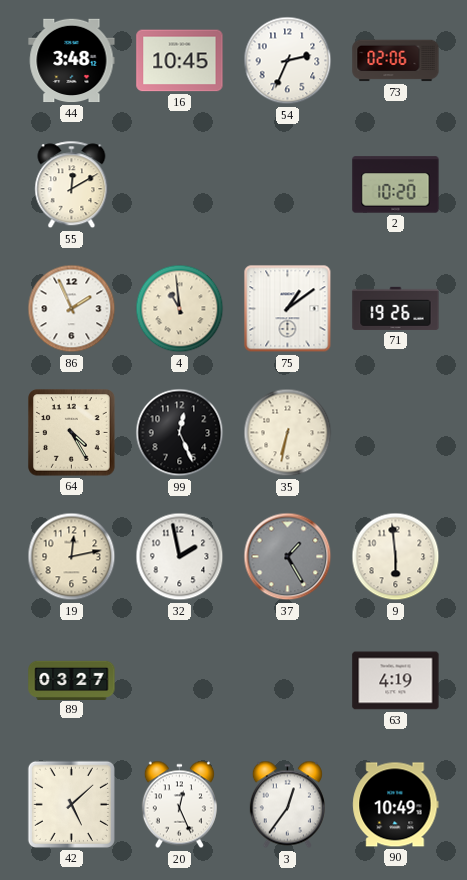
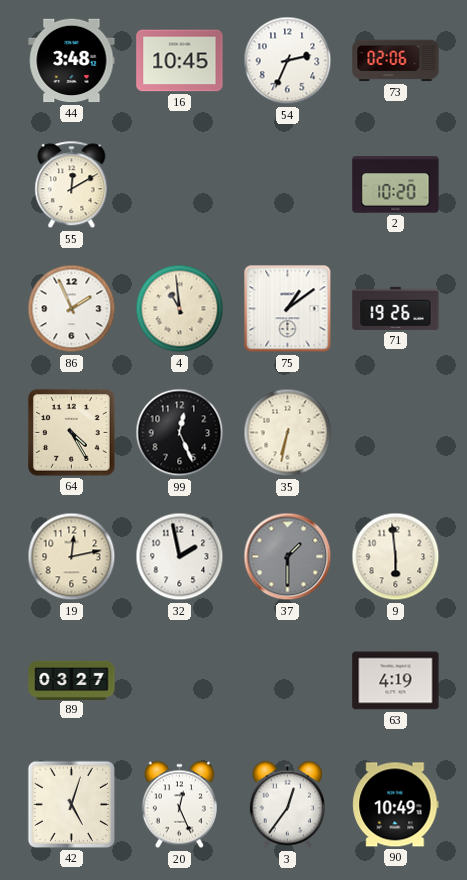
37: 1:25 -> 1:30 (288, 557)
42: 5:08 -> 5:03 (71, 804)
